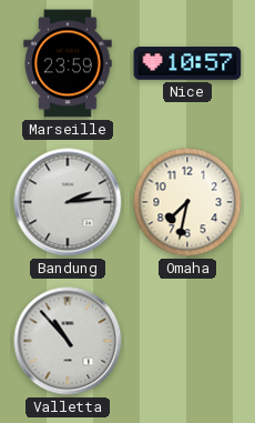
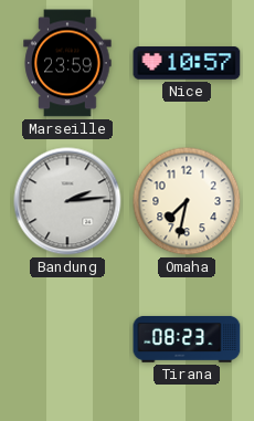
Valletta: 10:53 -> none (68, 341)
Tirana: none -> 08:23 (187, 339)
